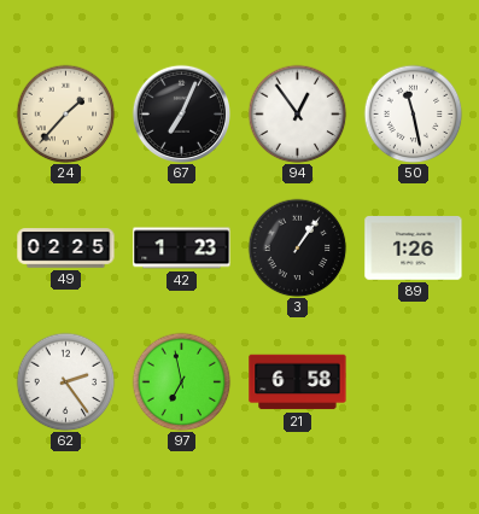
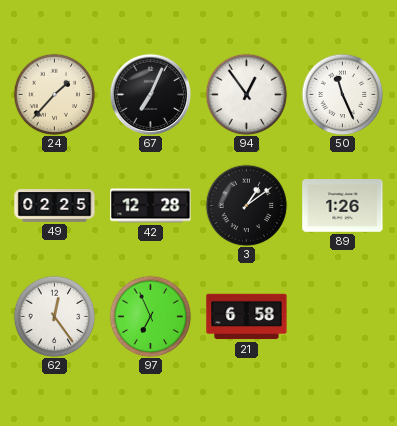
50: 11:28 -> 11:26 (342, 94)
42: 1:23 -> 12:28 (151, 206)
3: 1:06 -> 1:09 (246, 205)
62: 2:24 -> 12:24 (54, 316)
97: 6:58 -> 6:56 (150, 316)
